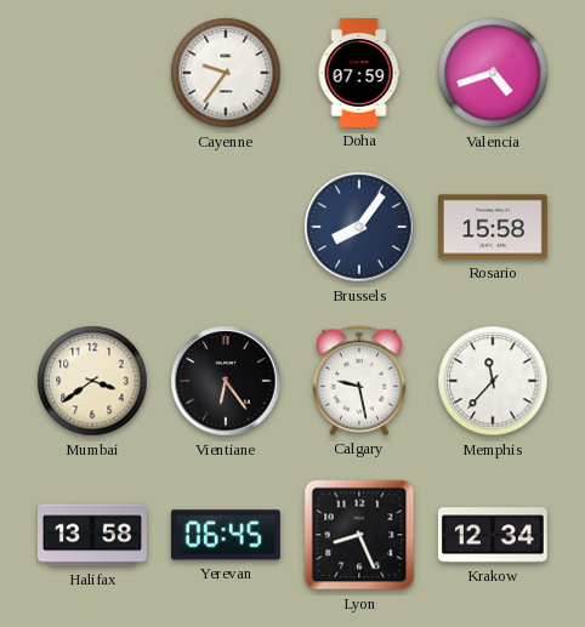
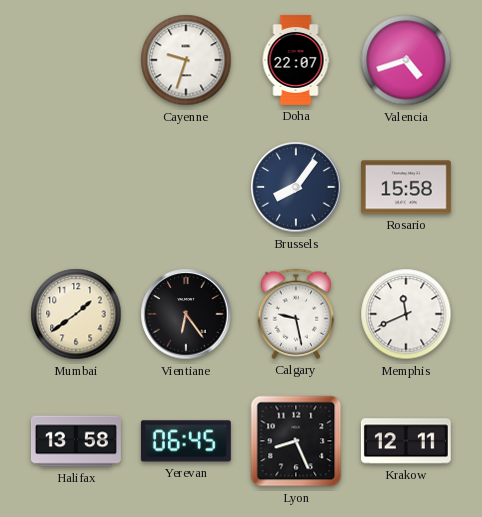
Cayenne: 9:36 -> 9:33 (186, 60)
Doha: 07:59 -> 22:07 (296, 60)
Mumbai: 3:39 -> 1:39 (76, 314)
Memphis: 11:37 -> 11:41 (406, 314)
Krakow: 12:34 -> 12:11 (406, 441)
